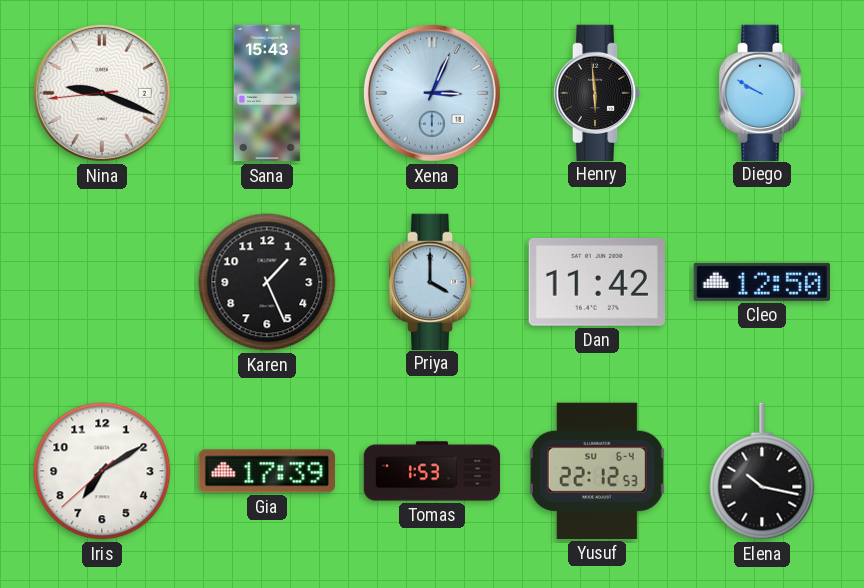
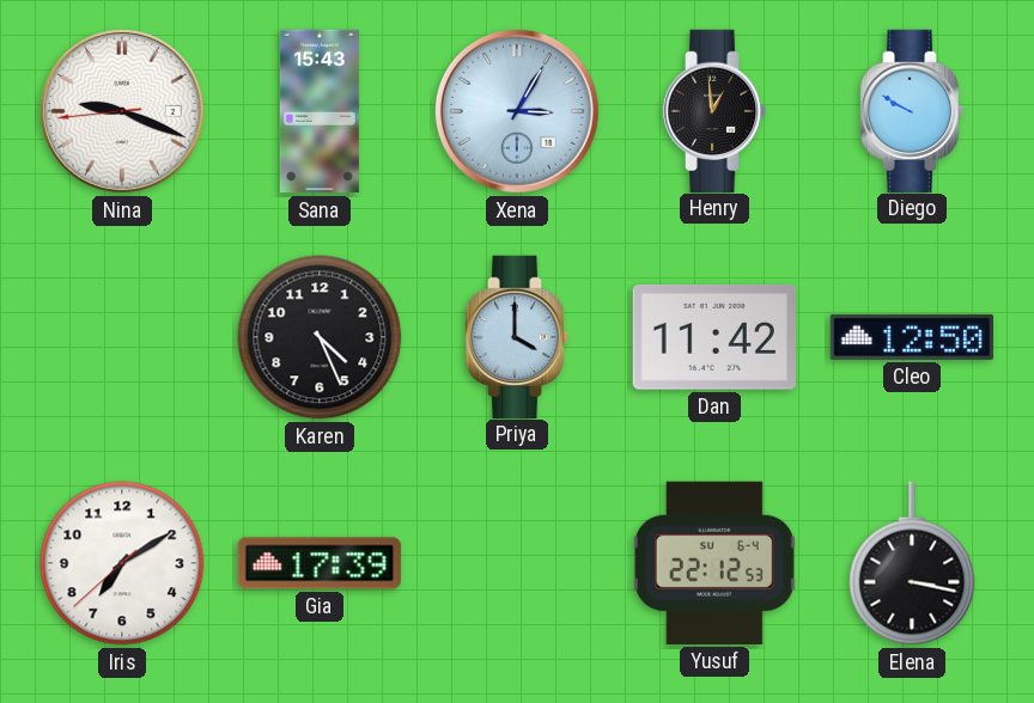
Xena: 3:04 -> 3:05 (517, 111)
Henry: 5:59 -> 12:59 (714, 110)
Karen: 1:26 -> 4:26 (320, 337)
Tomas: 1:53 -> none (432, 471)
Elena: 10:17 -> 3:17 (912, 563)
